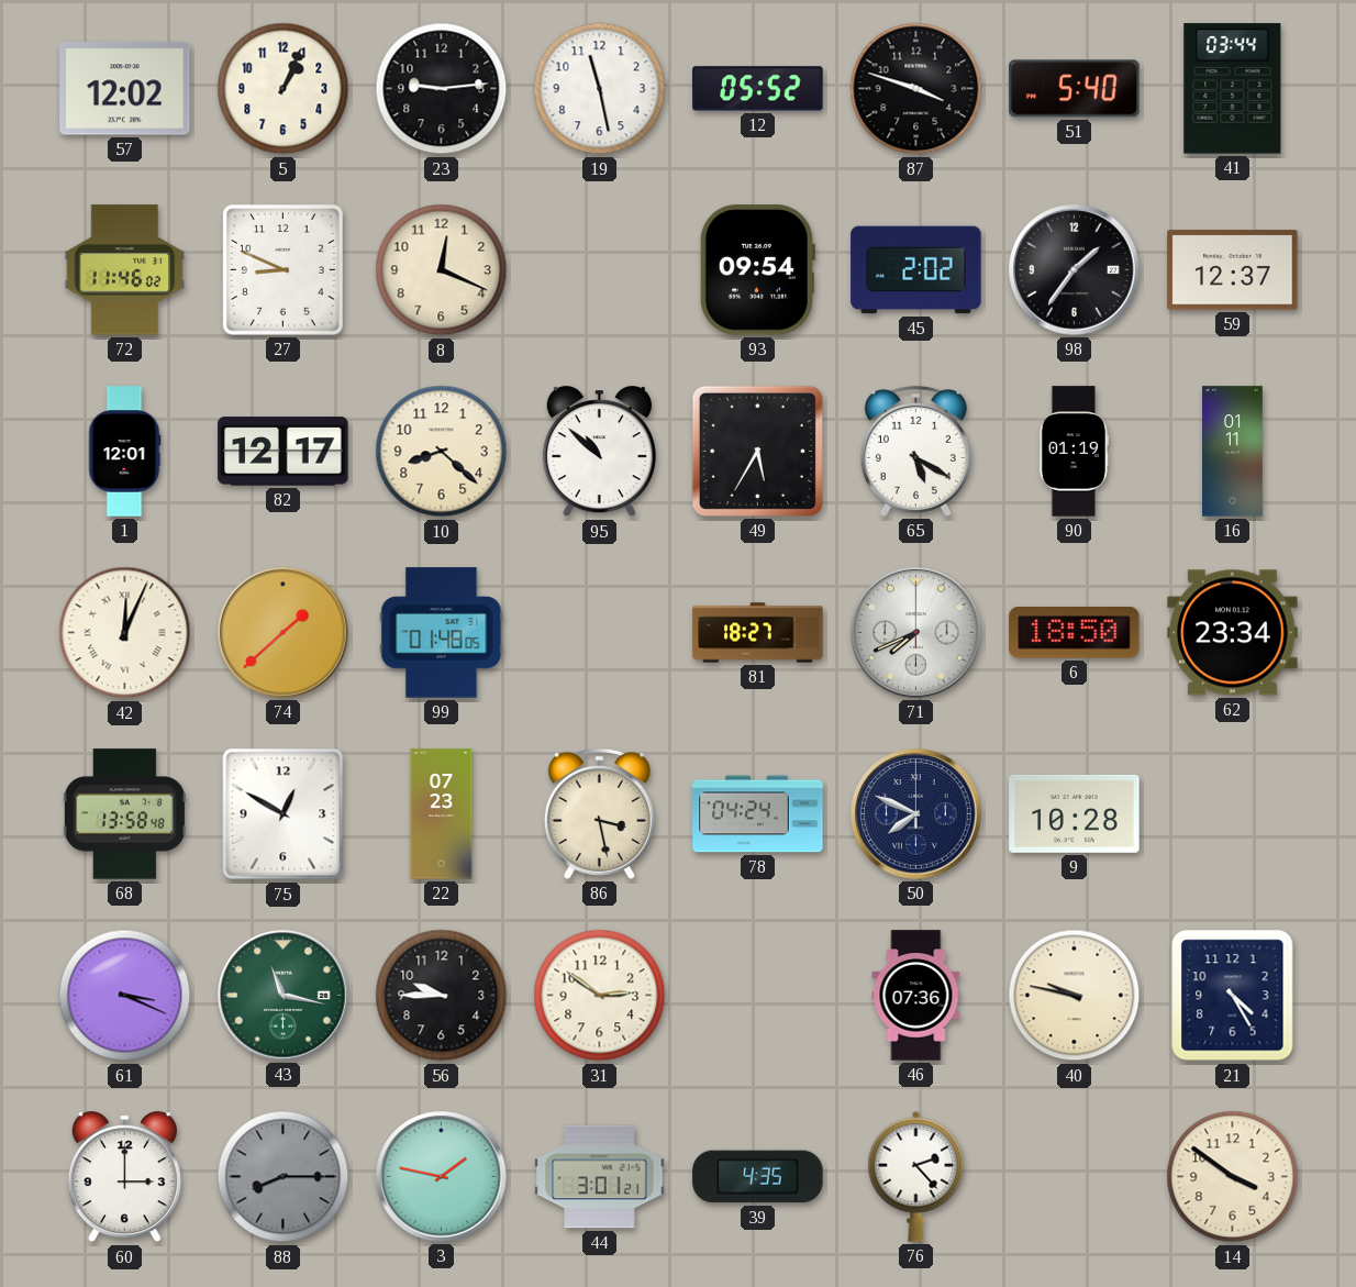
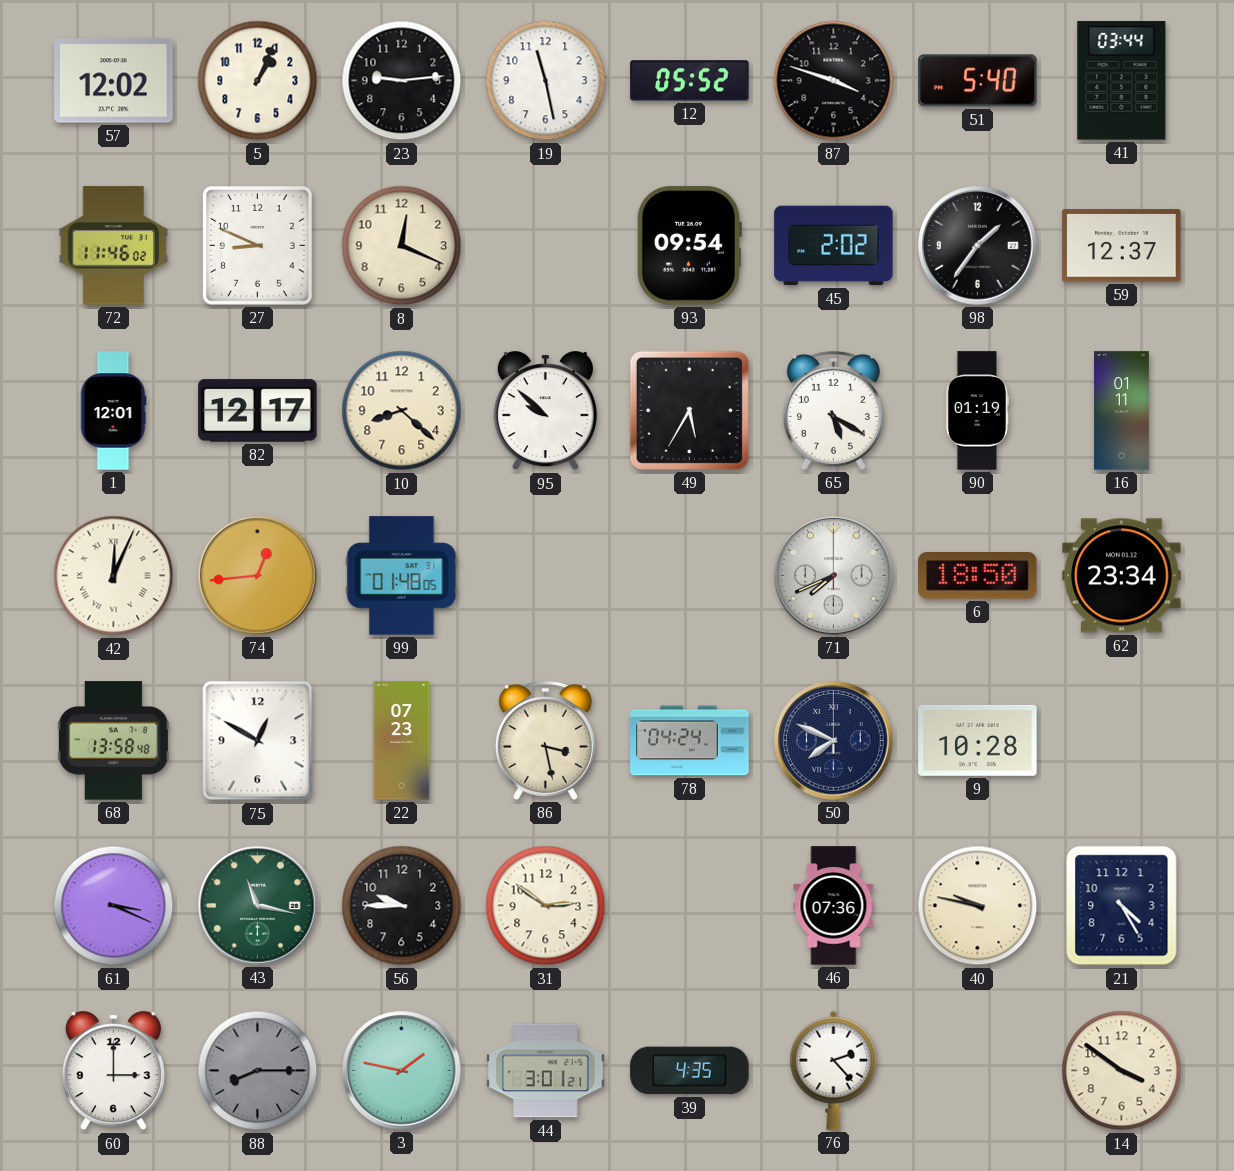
95: 10:52 -> 9:52 (545, 411)
74: 1:38 -> 12:44 (258, 576)
81: 18:27 -> none (758, 633)
